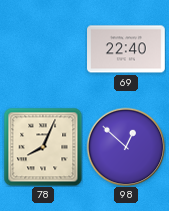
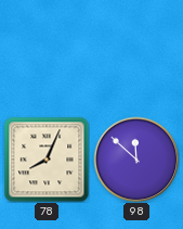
69: 22:40 -> none (127, 49)
98: 12:52 -> 11:52 (136, 160)
